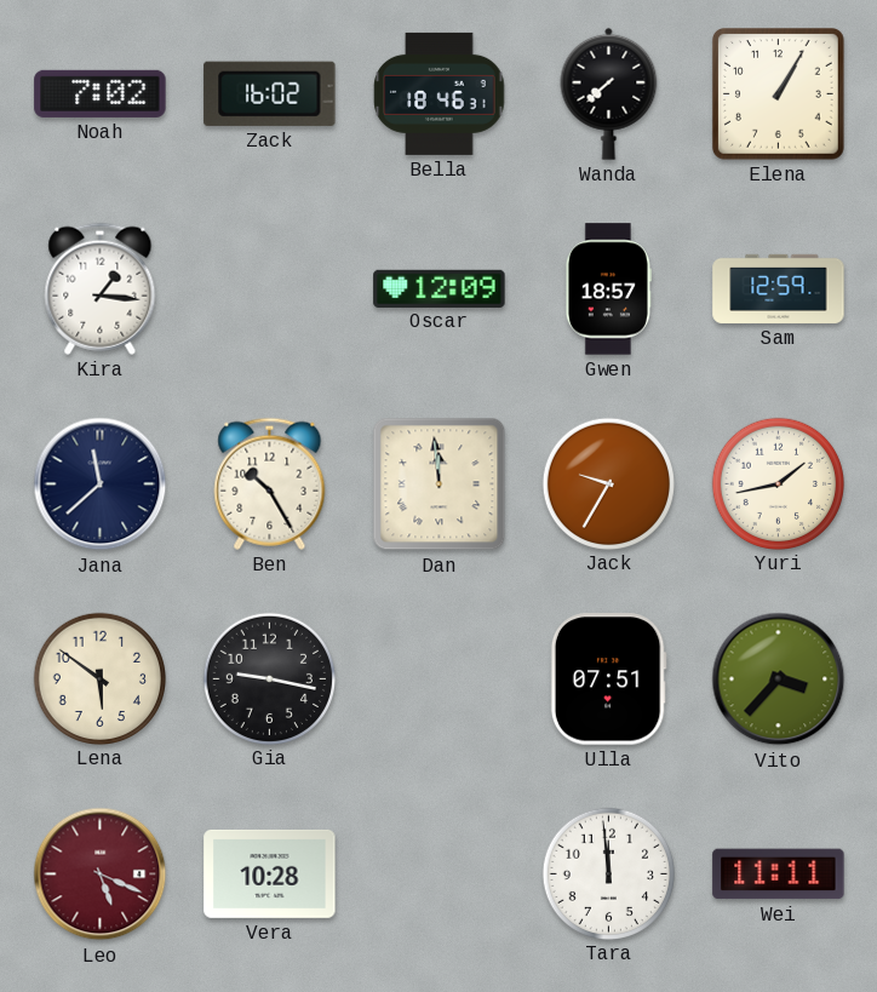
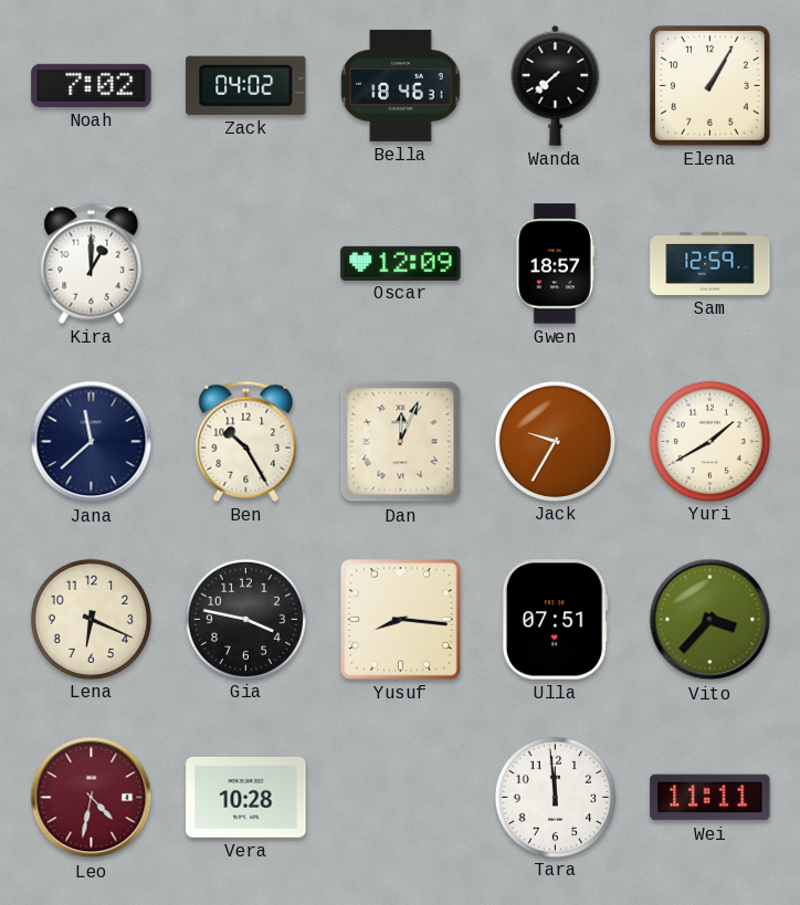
Zack: 16:02 -> 04:02 (246, 85)
Kira: 1:16 -> 1:00 (92, 263)
Dan: 11:59 -> 12:04 (401, 442)
Yuri: 1:43 -> 1:40 (709, 441)
Lena: 5:51 -> 6:19 (91, 619)
Gia: 9:17 -> 3:47 (245, 619)
Yusuf: none -> 8:16 (401, 620)
Leo: 5:19 -> 4:32 (92, 798)
